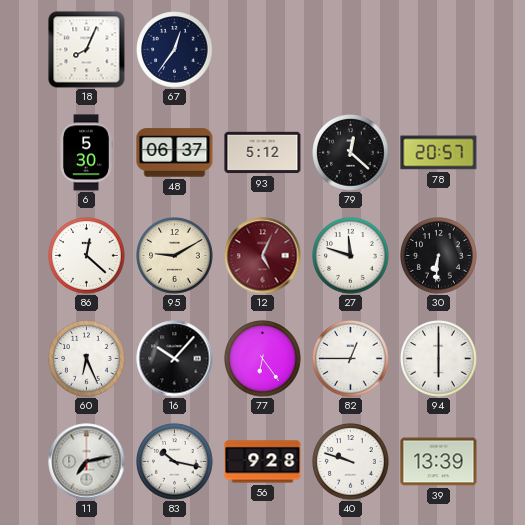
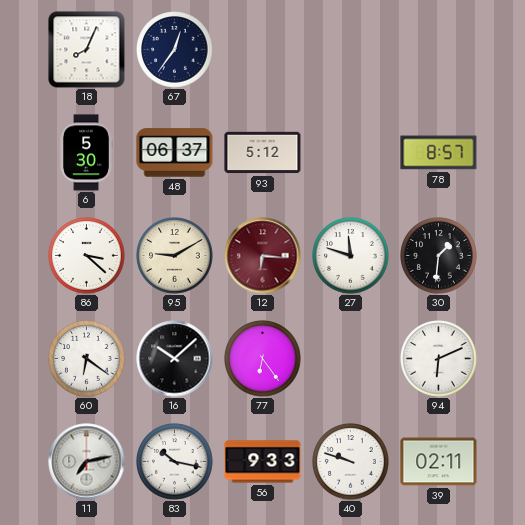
79: 12:22 -> none (351, 153)
78: 20:57 -> 8:57 (439, 153)
86: 12:22 -> 3:22 (87, 256)
12: 5:04 -> 6:16 (263, 256)
30: 6:31 -> 1:31 (439, 256)
60: 6:26 -> 6:21 (87, 359)
16: 10:07 -> 10:08 (175, 359)
82: 12:45 -> none (351, 359)
94: 6:00 -> 6:11 (439, 359)
56: 9:28 -> 9:33 (263, 462)
39: 13:39 -> 02:11 (439, 462)
